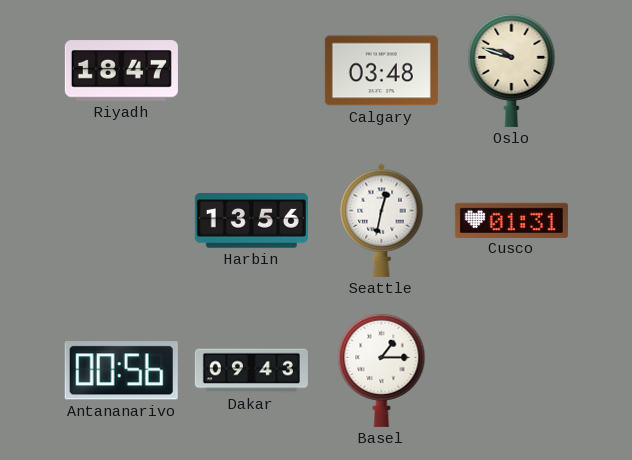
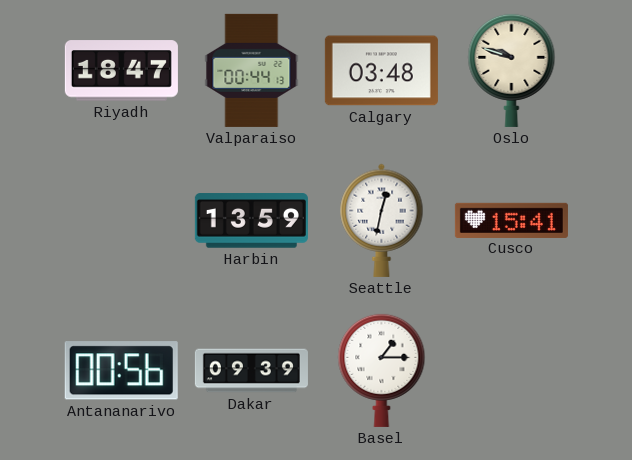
Valparaiso: none -> 00:44 (252, 70)
Harbin: 13:56 -> 13:59 (251, 221)
Cusco: 01:31 -> 15:41 (511, 220)
Dakar: 09:43 -> 09:39 (251, 371)
